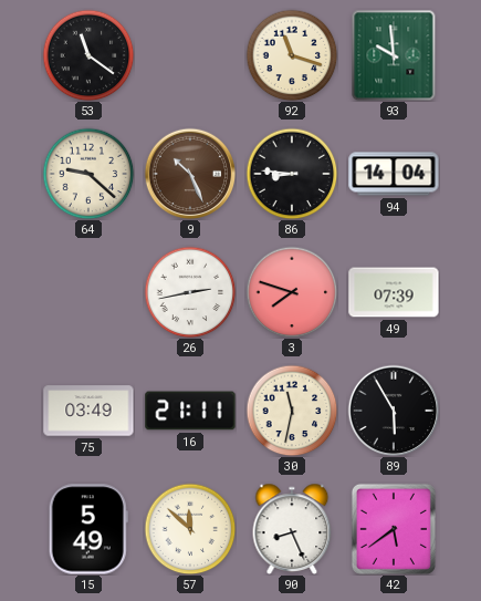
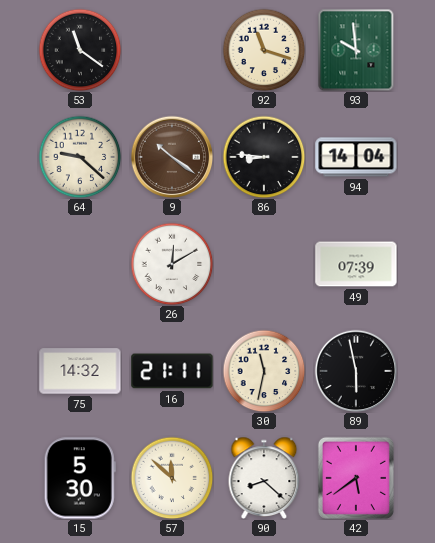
9: 10:26 -> 10:21 (172, 157)
26: 2:43 -> 12:10 (172, 264)
3: 7:48 -> none (292, 292)
75: 03:49 -> 14:32 (80, 371)
89: 5:55 -> 5:58 (356, 371)
15: 5:49 -> 5:30 (80, 478)
90: 8:26 -> 8:22 (264, 478)
